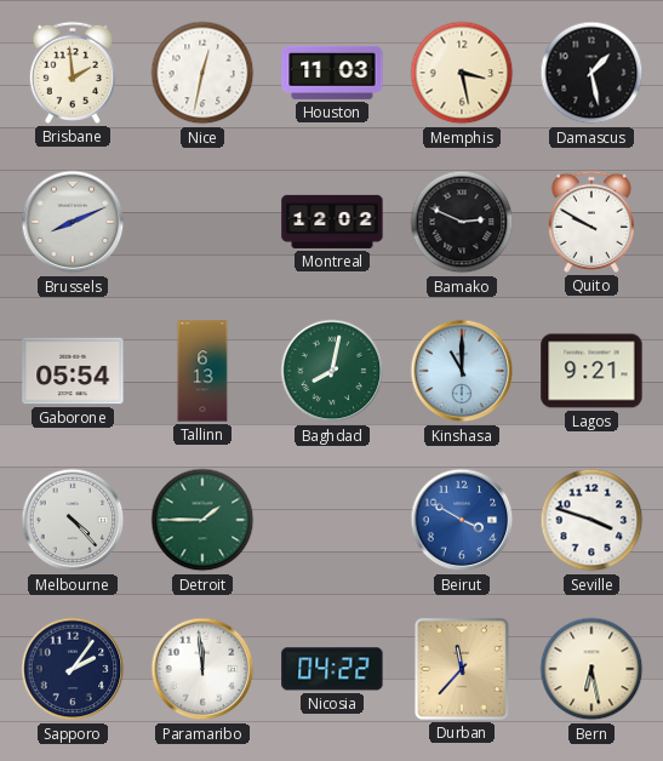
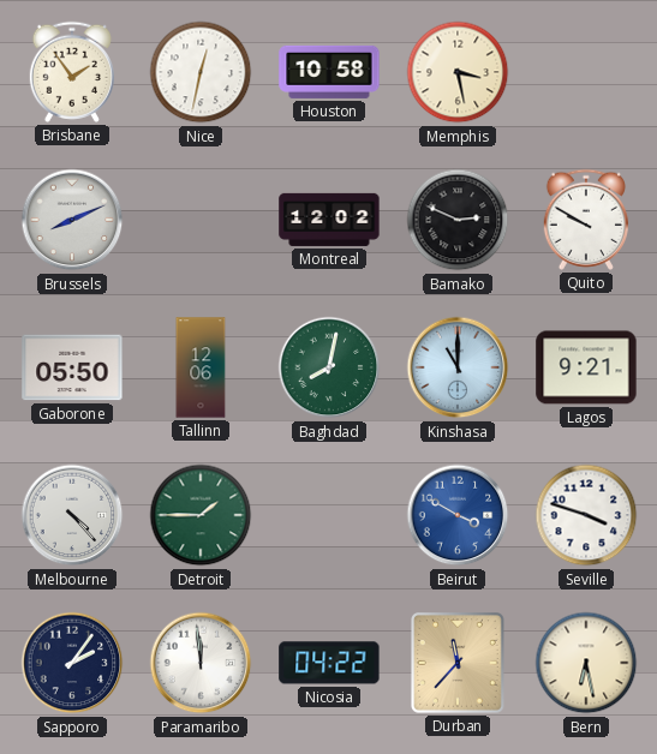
Brisbane: 1:59 -> 1:54 (72, 72)
Houston: 11:03 -> 10:58 (329, 72)
Damascus: 1:28 -> none (591, 73)
Gaborone: 05:54 -> 05:50 (72, 367)
Tallinn: 6:13 -> 12:06 (201, 367)
